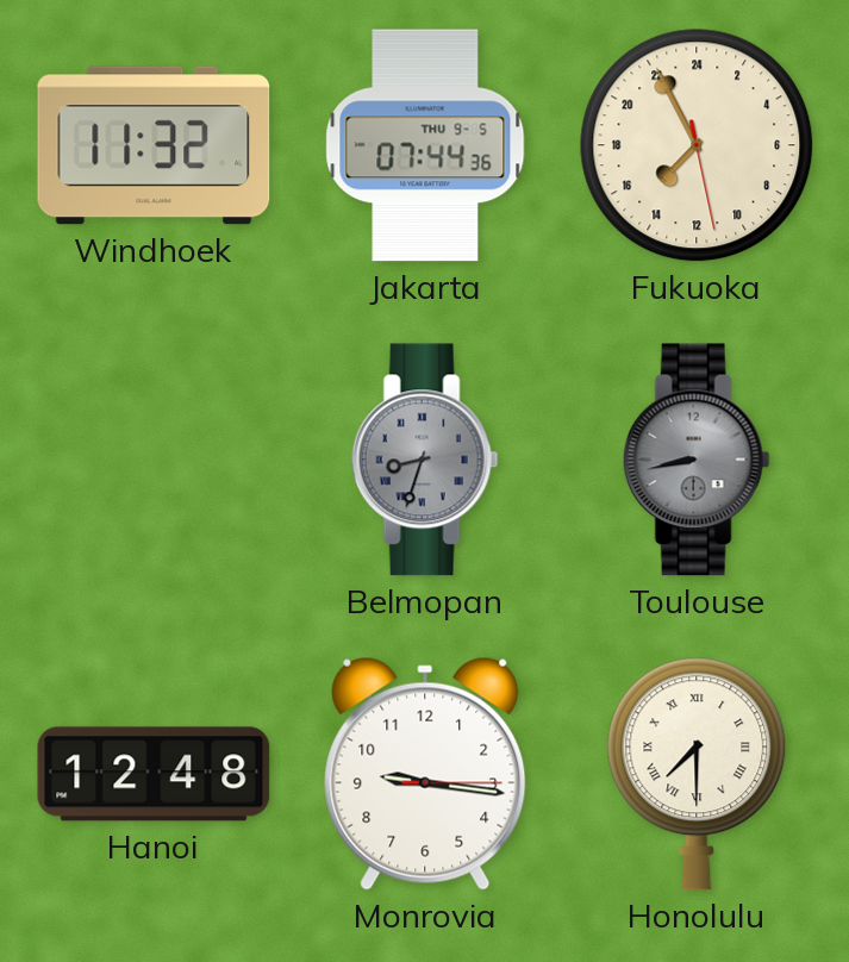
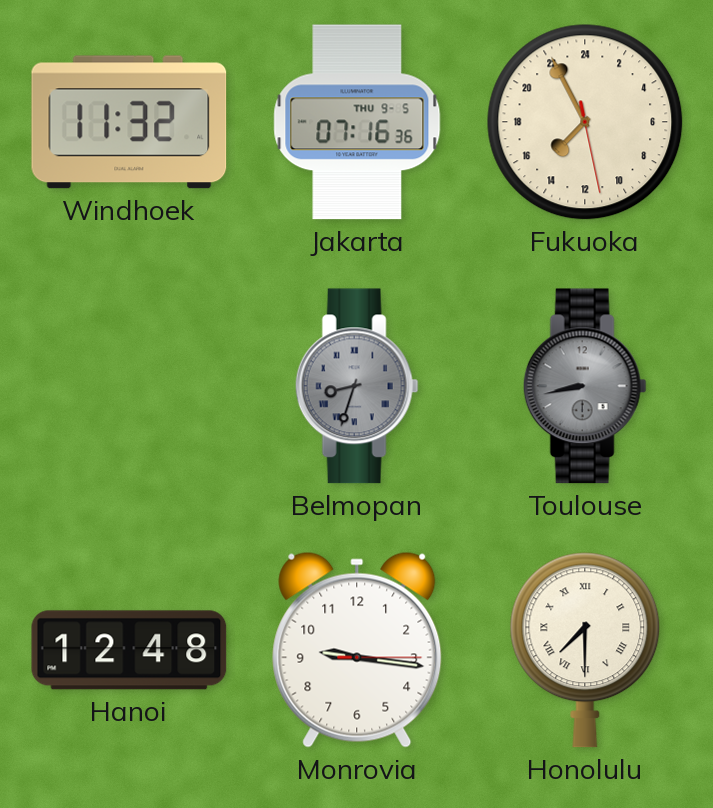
Jakarta: 07:44 -> 07:16 (357, 122)
